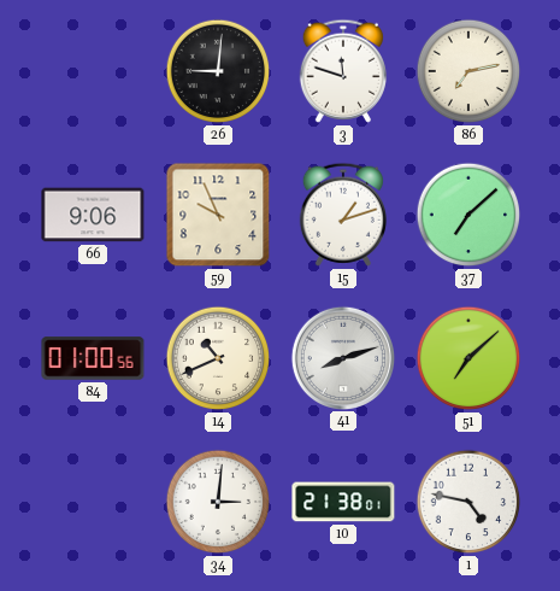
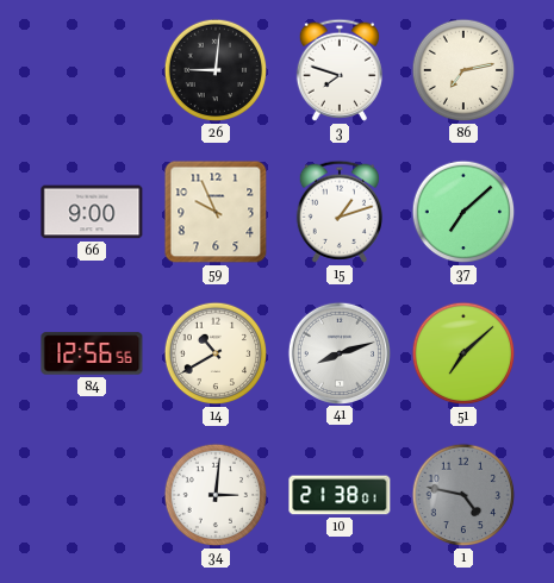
3: 11:48 -> 7:48 (340, 70)
66: 9:06 -> 9:00 (92, 212)
84: 01:00 -> 12:56 (92, 353)
14: 10:41 -> 10:40 (216, 353)
1 dial: white -> grey (463, 495)
